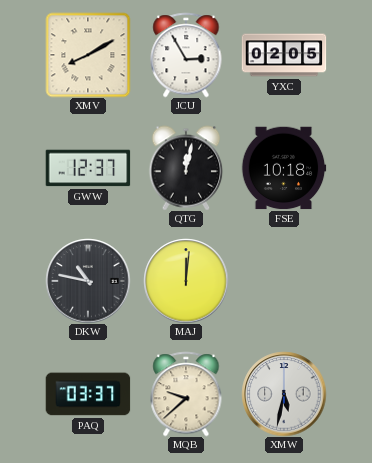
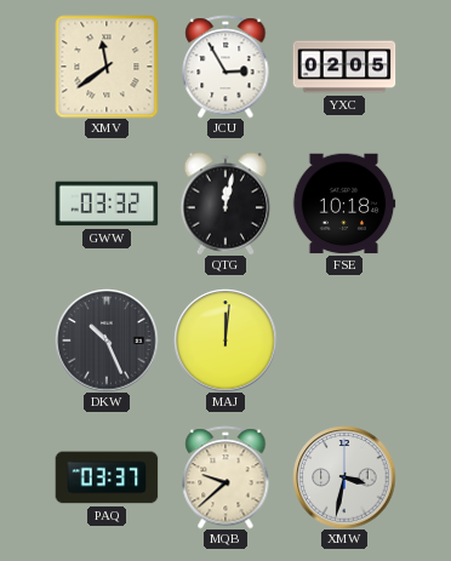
XMV: 8:10 -> 11:39 (107, 67)
GWW: 12:37 -> 03:32 (107, 204)
DKW: 10:47 -> 10:26 (107, 340)
XMW: 5:32 -> 3:32 (344, 477)
